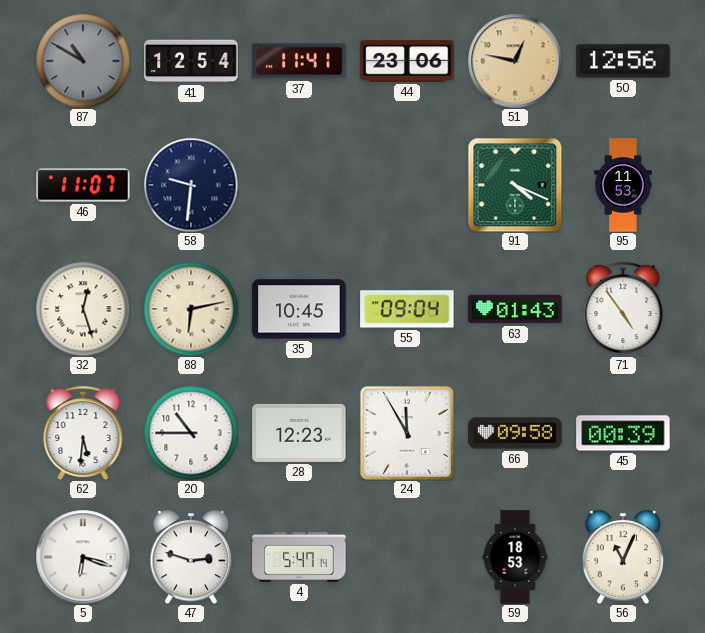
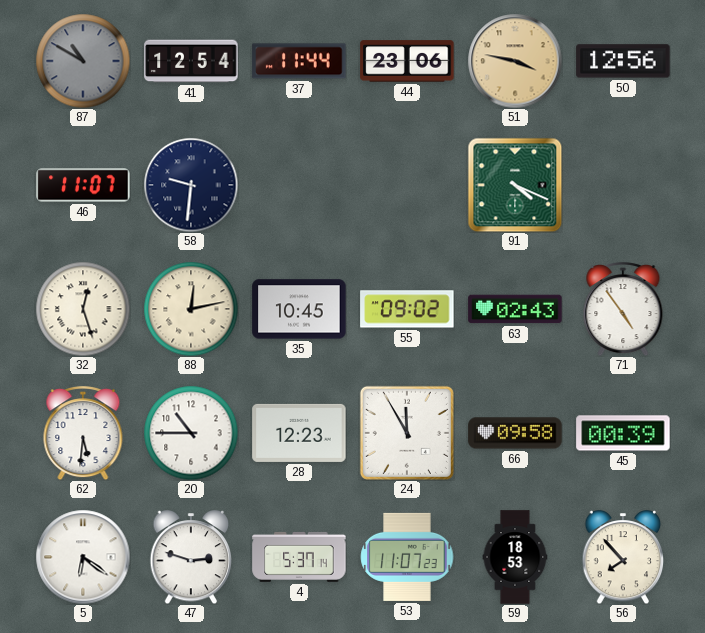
37: 11:41 -> 11:44 (299, 61)
51: 12:47 -> 3:47 (515, 61)
95: 11:53 -> none (623, 185)
88: 6:13 -> 12:13 (191, 309)
55: 09:04 -> 09:02 (407, 309)
63: 01:43 -> 02:43 (515, 309)
5: 6:18 -> 6:21 (83, 557)
4: 5:47 -> 5:37 (299, 557)
53: none -> 11:07 (407, 557)
56: 11:04 -> 7:53 (623, 558)
